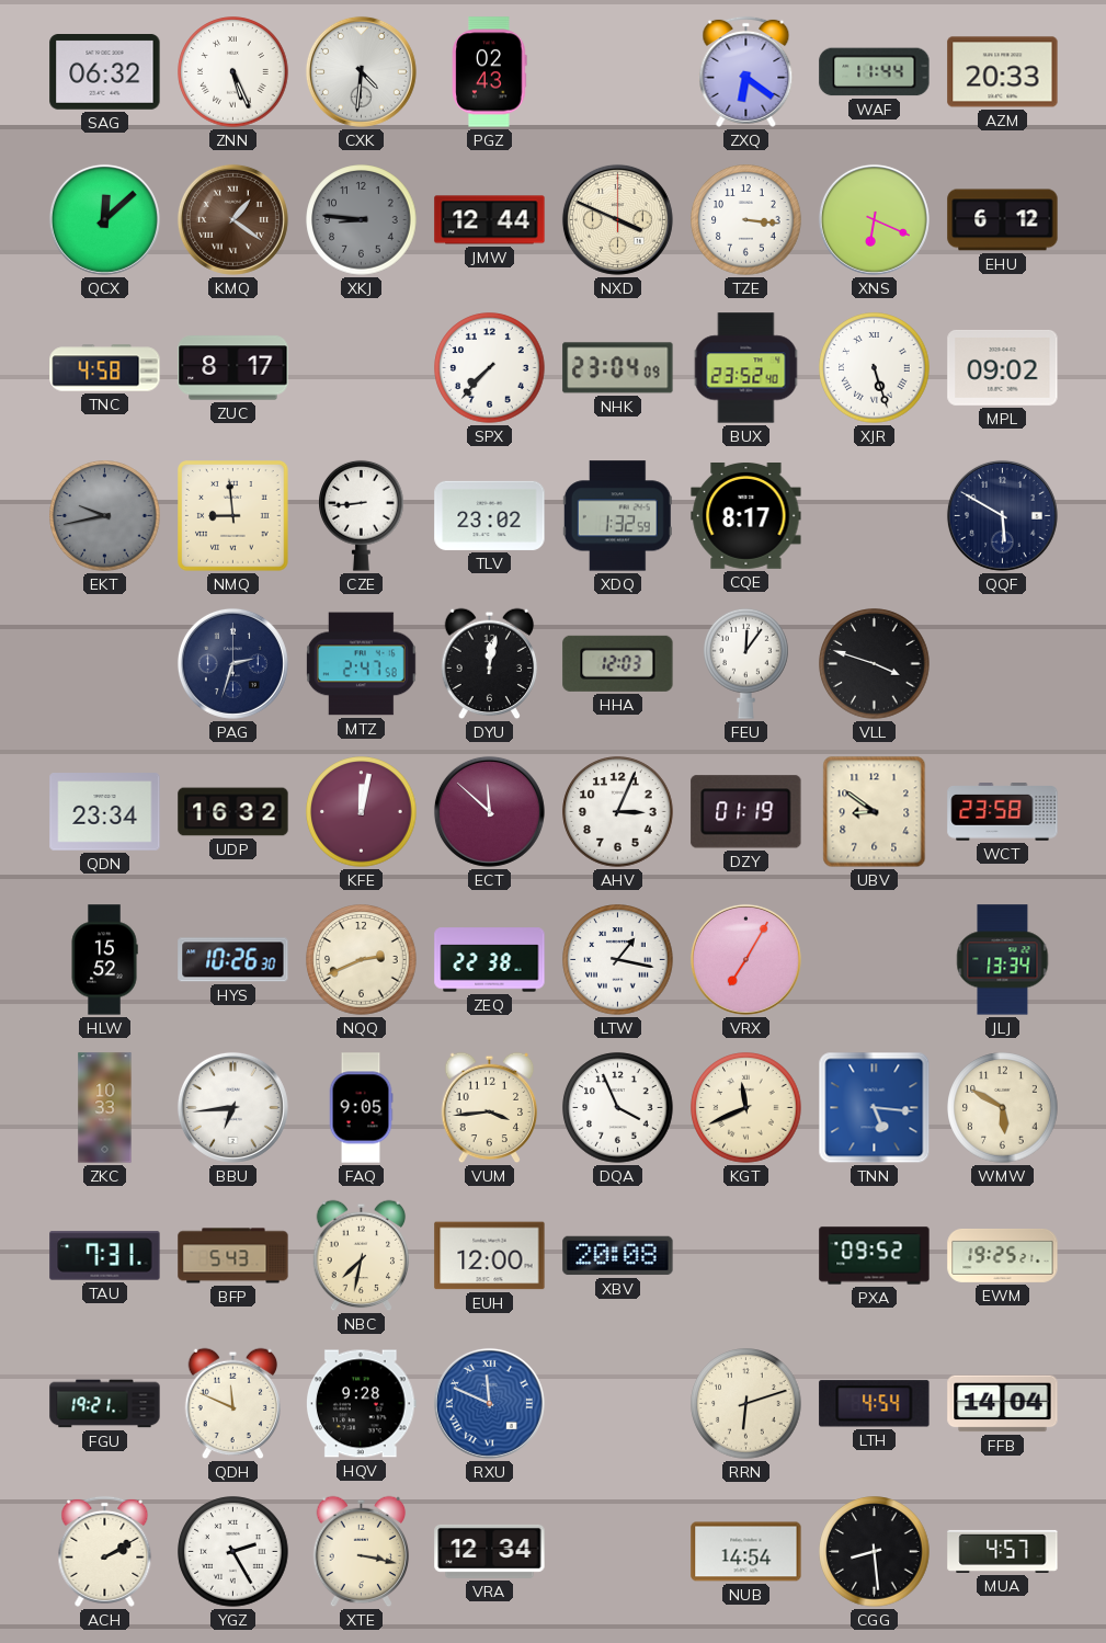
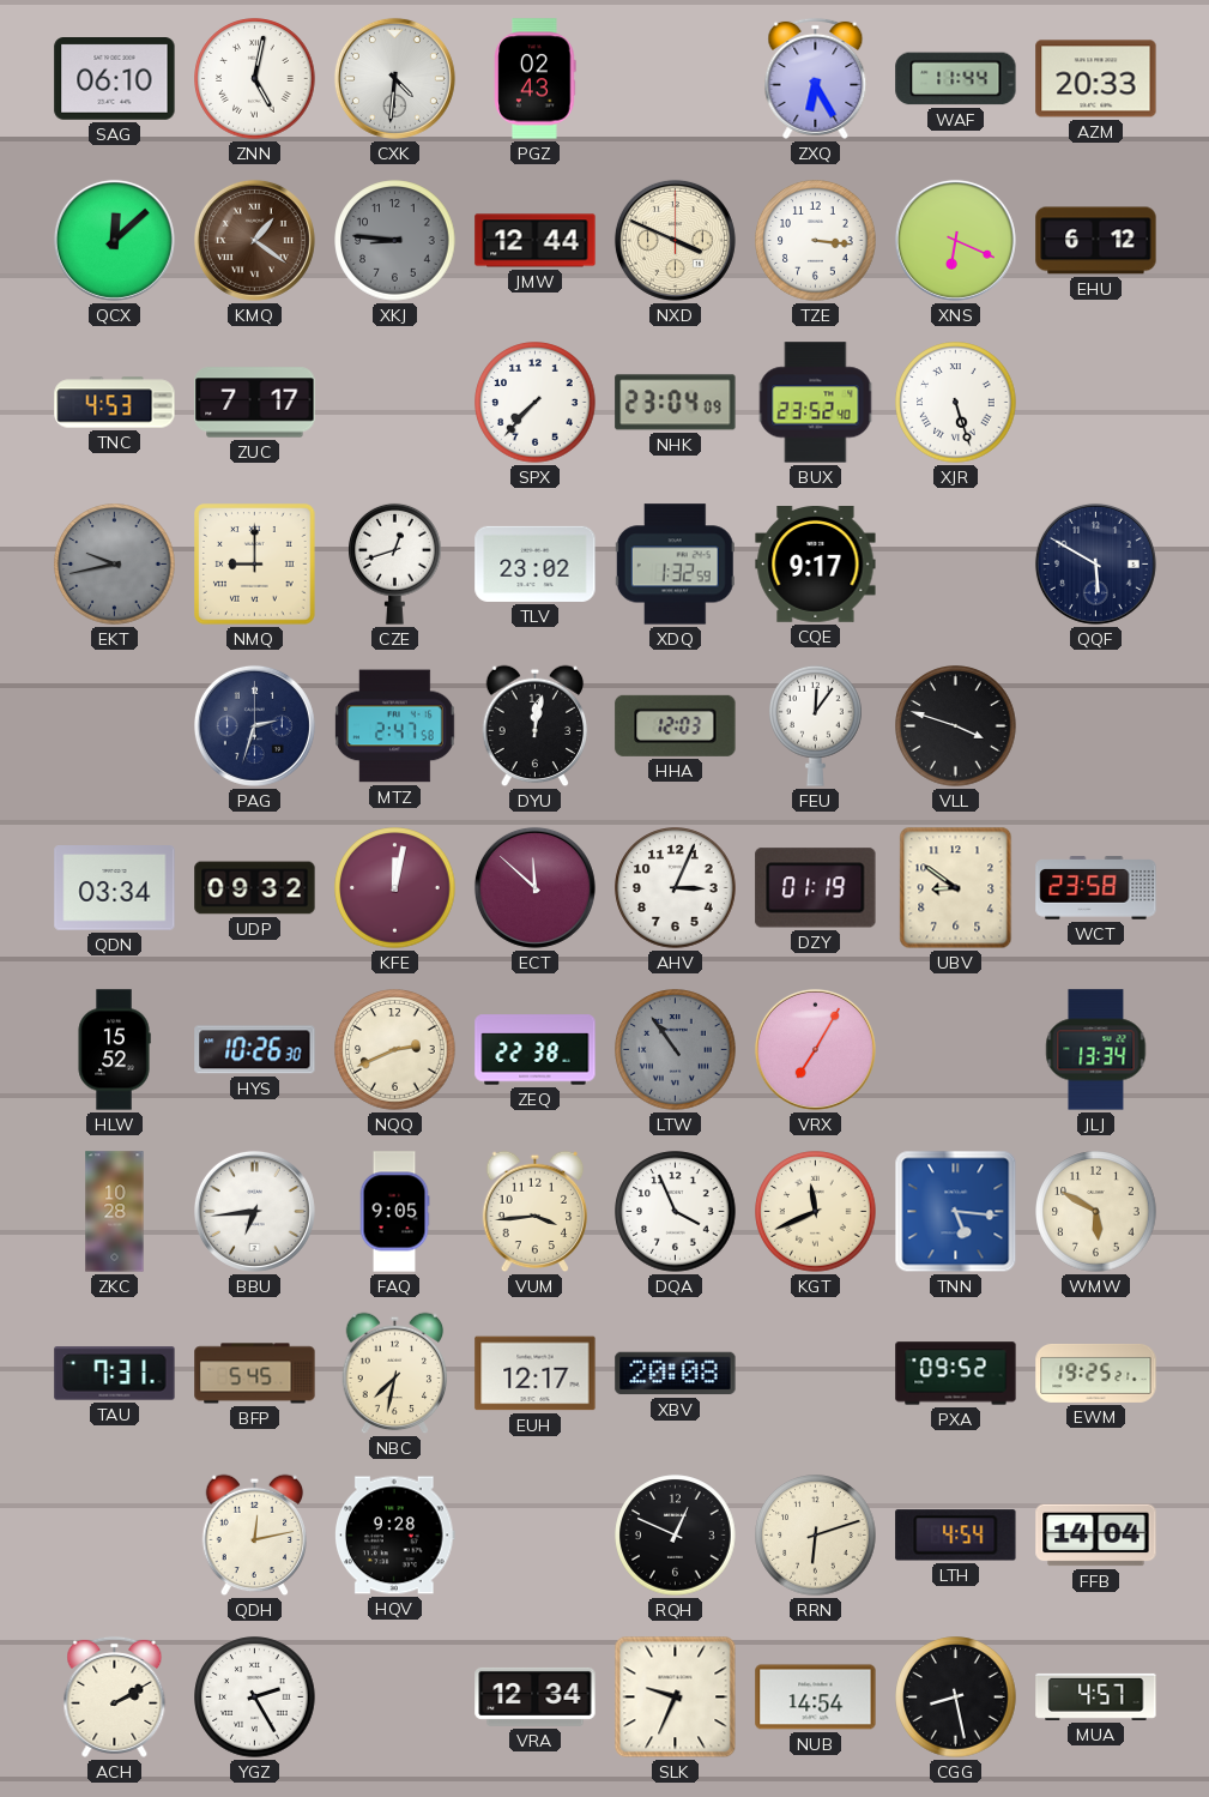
SAG: 06:32 -> 06:10 (115, 79)
ZNN: 5:26 -> 5:02 (255, 79)
ZXQ: 6:21 -> 6:25 (816, 78)
TNC: 4:58 -> 4:53 (115, 403)
ZUC: 8:17 -> 7:17 (255, 403)
MPL: 09:02 -> none (1003, 367)
NMQ: 8:59 -> 9:00 (255, 565)
CZE: 8:44 -> 12:42 (395, 563)
CQE: 8:17 -> 9:17 (816, 565)
QDN: 23:34 -> 03:34 (115, 888)
UDP: 16:32 -> 09:32 (255, 888)
LTW: 1:17 -> 10:54 (676, 1050)
LTW dial: white -> grey (676, 1050)
ZKC: 10:33 -> 10:28 (115, 1212)
BFP: 5:43 -> 5:45 (255, 1374)
EUH: 12:00 -> 12:17 (536, 1374)
FGU: 19:21 -> none (105, 1404)
QDH: 11:49 -> 12:13 (255, 1536)
RXU: 11:49 -> none (489, 1403)
RQH: none -> 12:49 (676, 1536)
XTE: 3:17 -> none (362, 1552)
SLK: none -> 9:34 (676, 1697)
CGG: 8:29 -> 8:28 (956, 1697)
